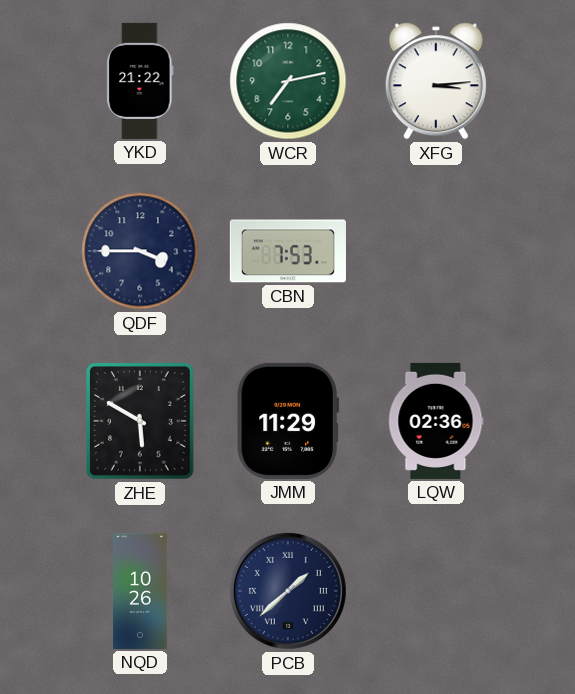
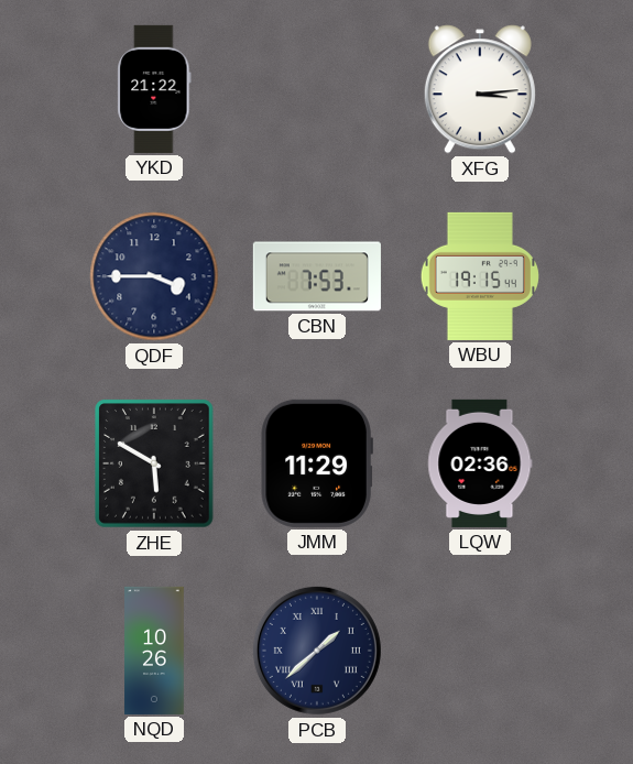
WCR: 7:13 -> none (288, 81)
WBU: none -> 19:15 (480, 276)
